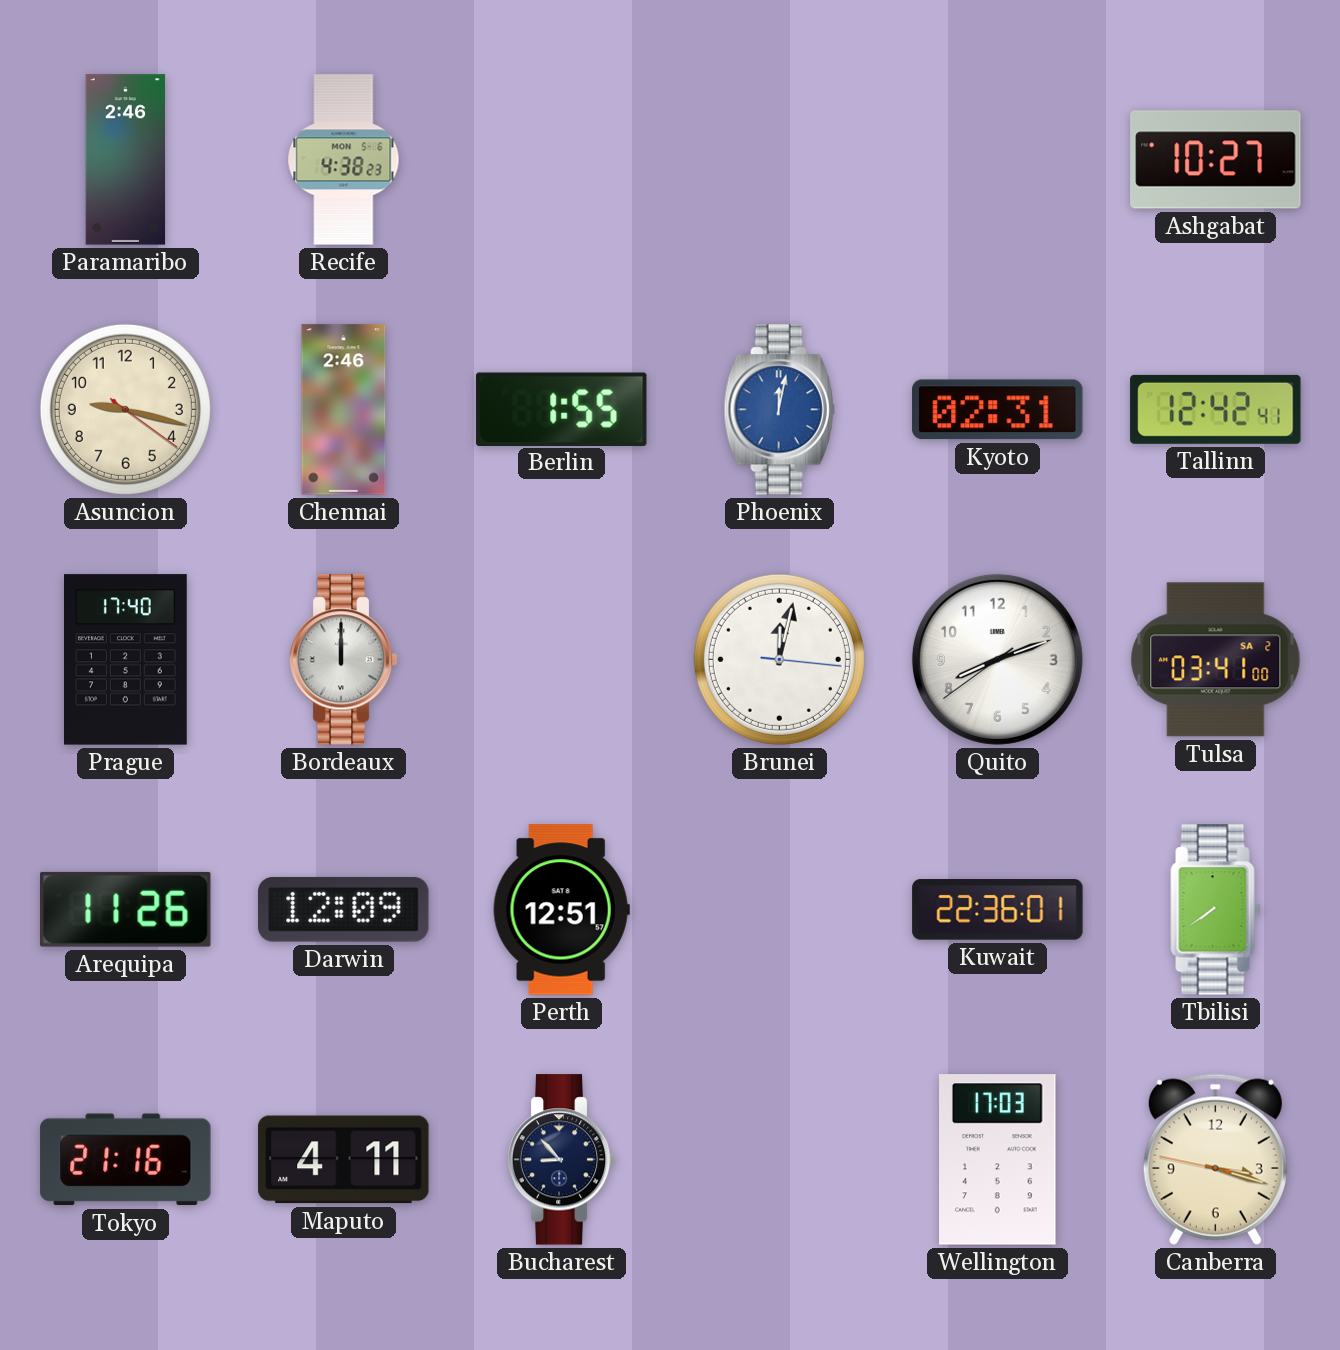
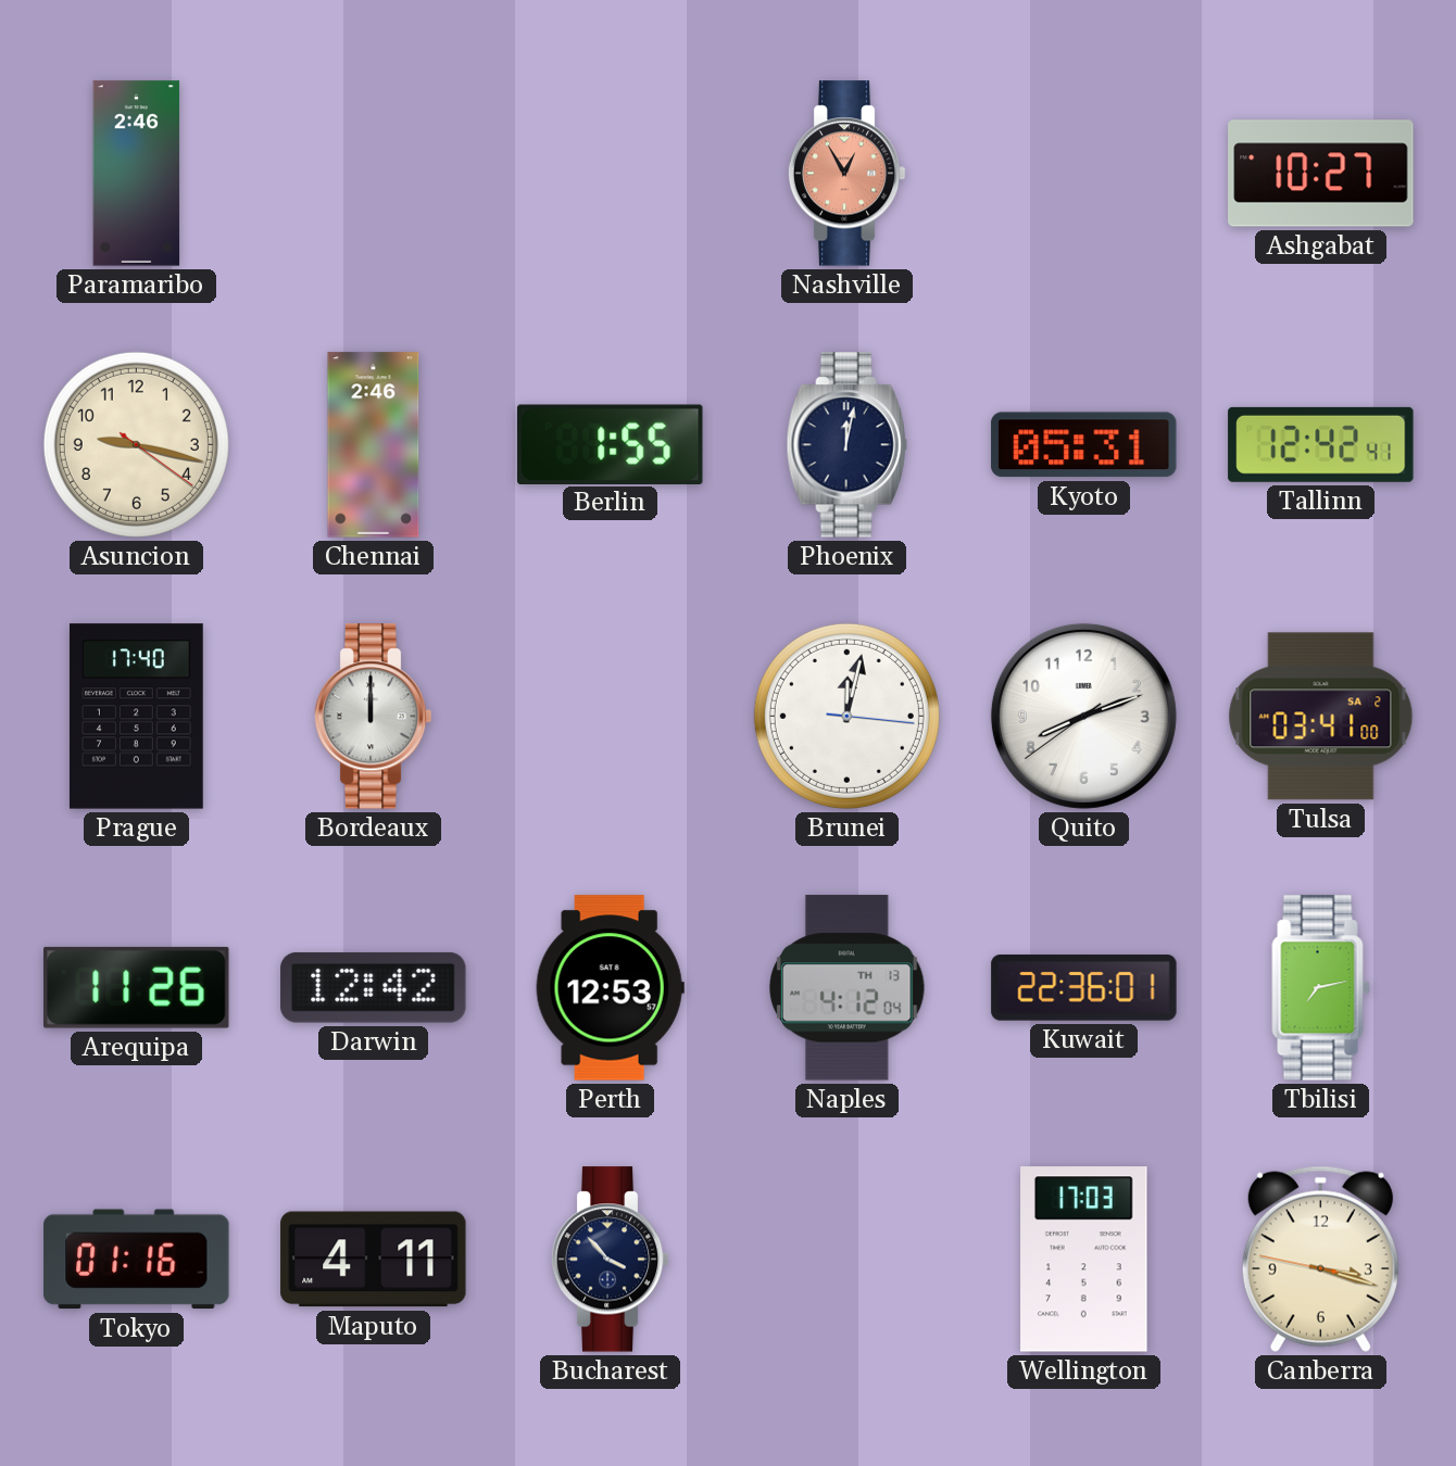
Recife: 4:38 -> none (344, 160)
Nashville: none -> 12:55 (846, 174)
Phoenix dial: blue -> navy (846, 445)
Kyoto: 02:31 -> 05:31 (1084, 445)
Darwin: 12:09 -> 12:42 (374, 987)
Perth: 12:51 -> 12:53 (610, 988)
Naples: none -> 4:12 (848, 988)
Tbilisi: 7:39 -> 7:13 (1321, 988)
Tokyo: 21:16 -> 01:16 (137, 1260)
Bucharest: 8:53 -> 3:53 (610, 1260)
